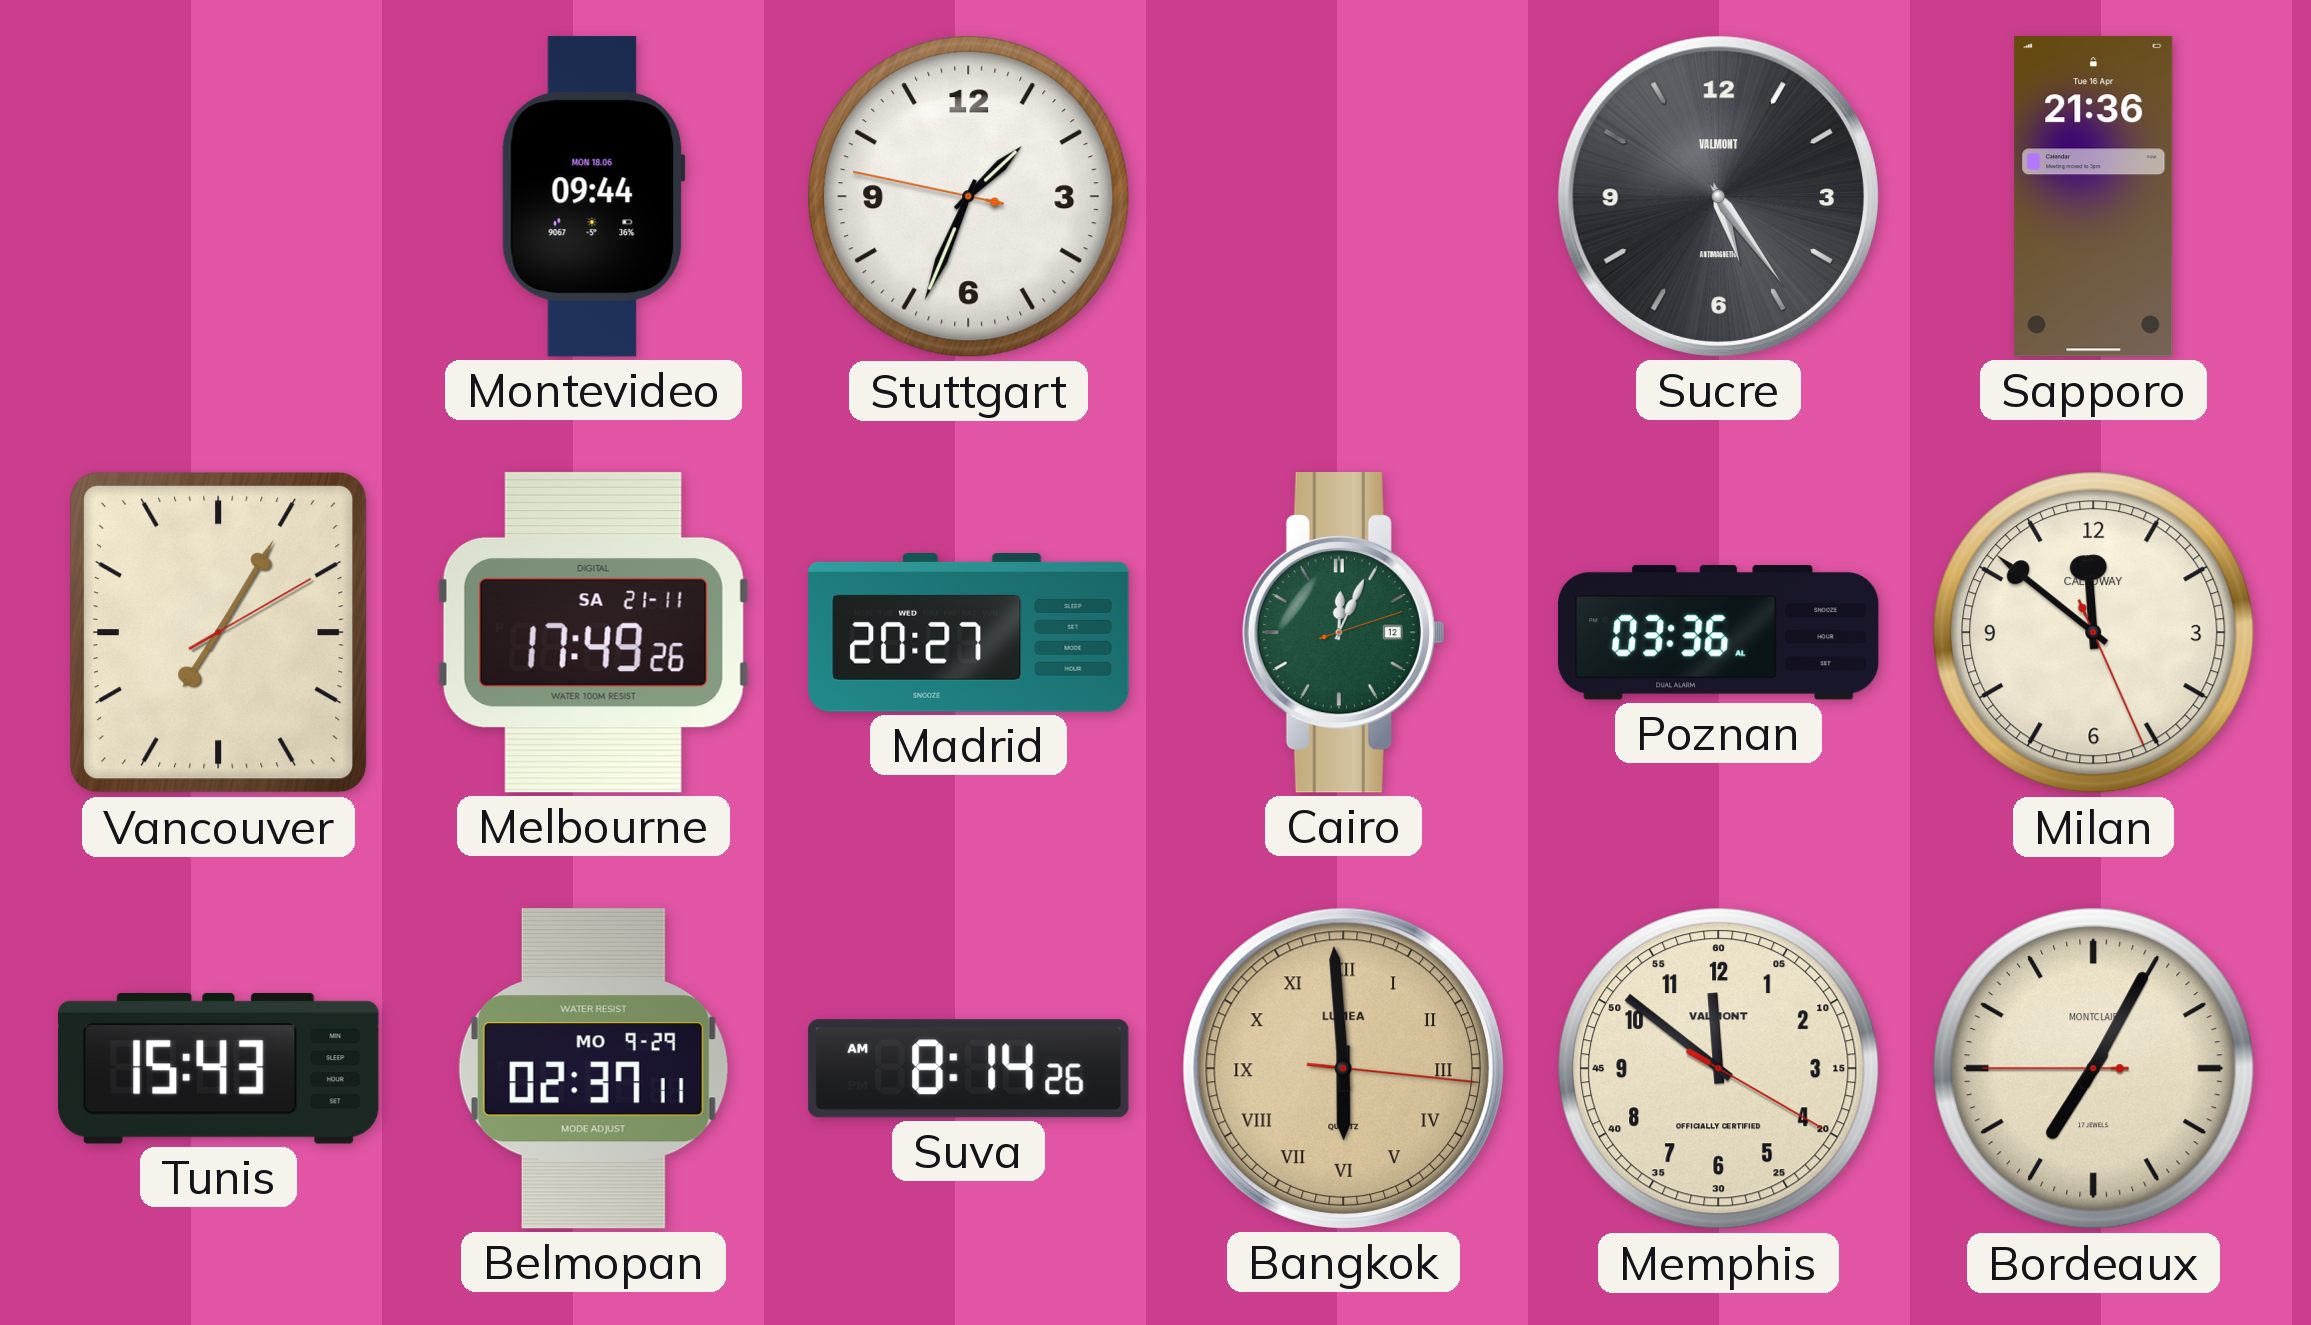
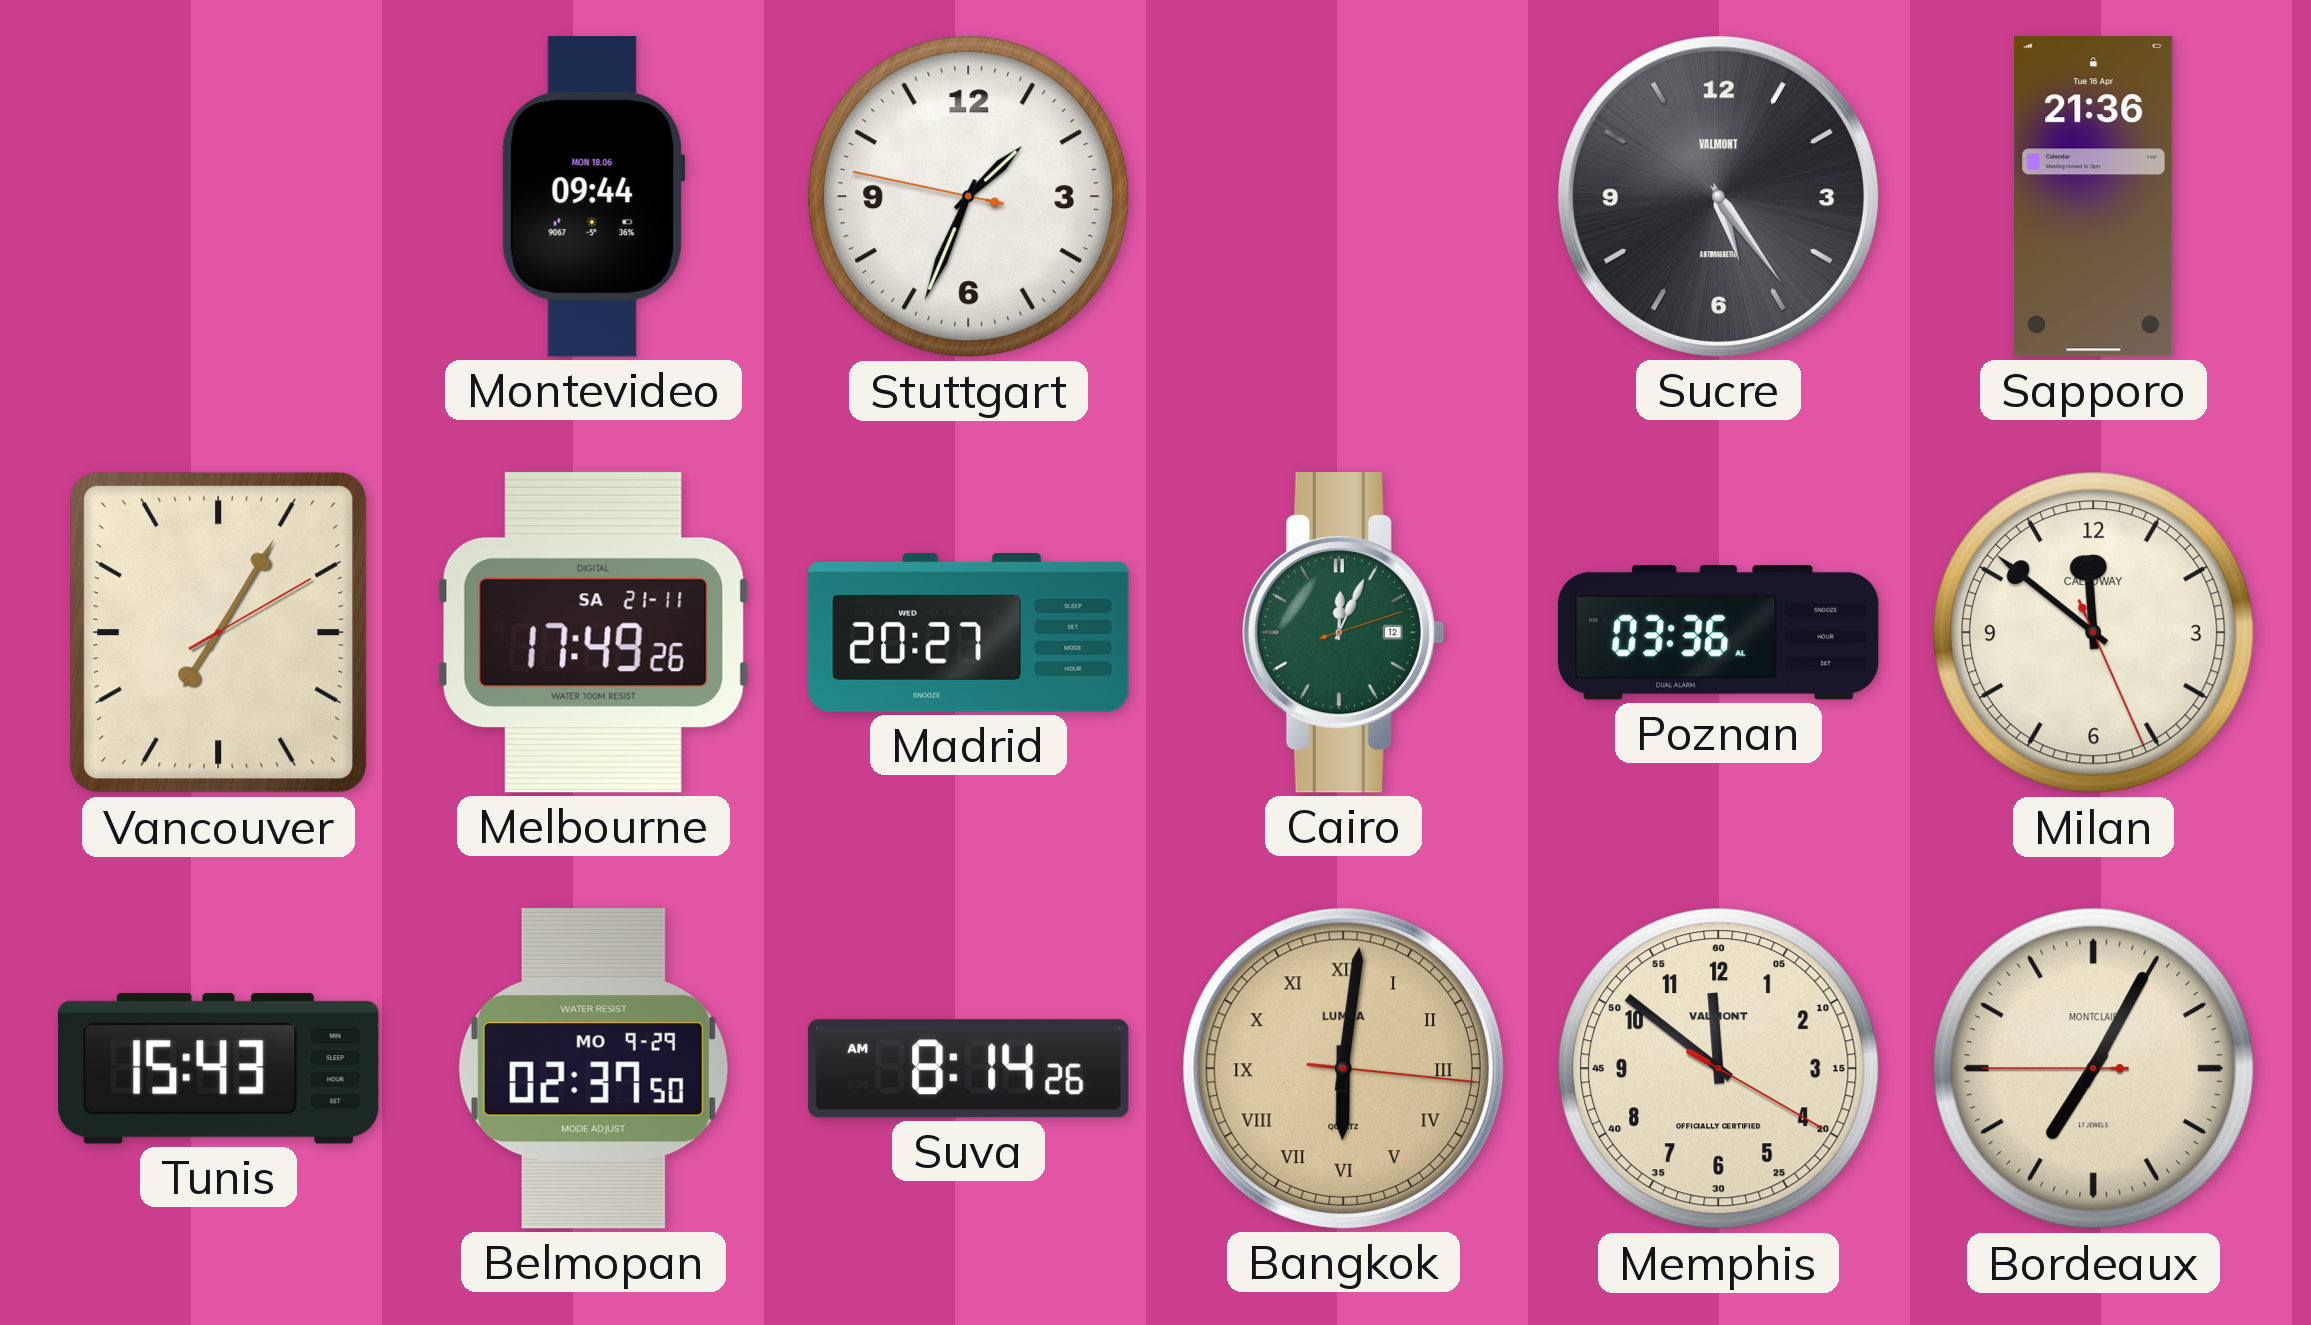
Belmopan: 02:37:11 -> 02:37:50 (593, 1068)
Bangkok: 5:59 -> 6:01 (1343, 1068)
